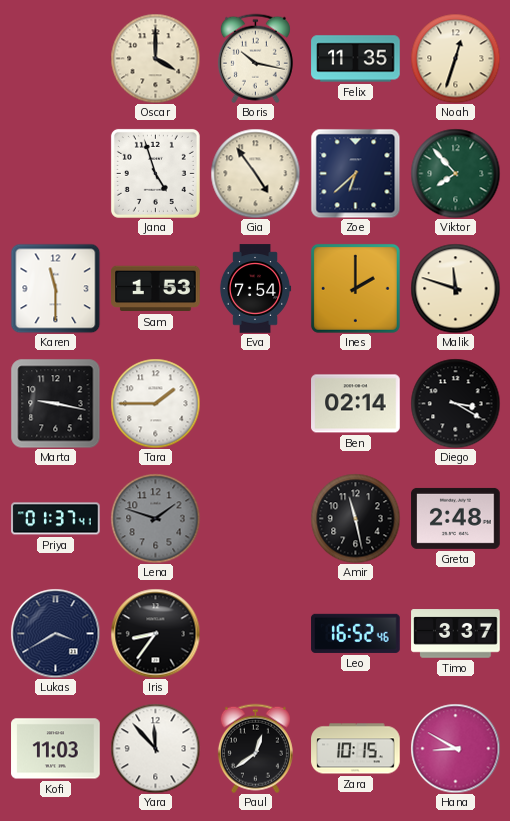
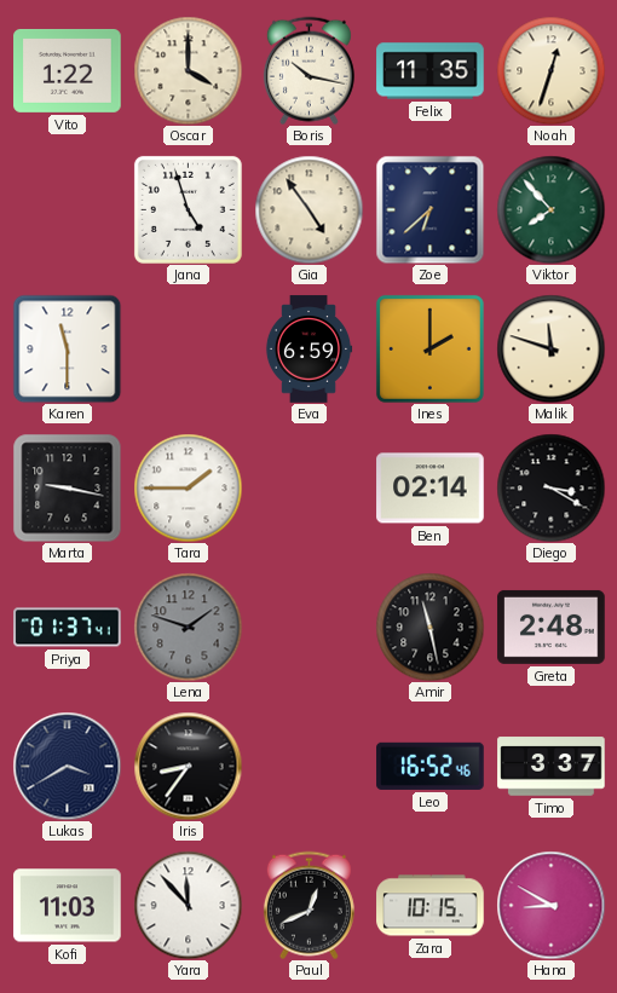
Vito: none -> 1:22 (68, 70)
Sam: 1:53 -> none (156, 289)
Eva: 7:54 -> 6:59 (308, 350)
Paul: 12:39 -> 12:41 (308, 905)
